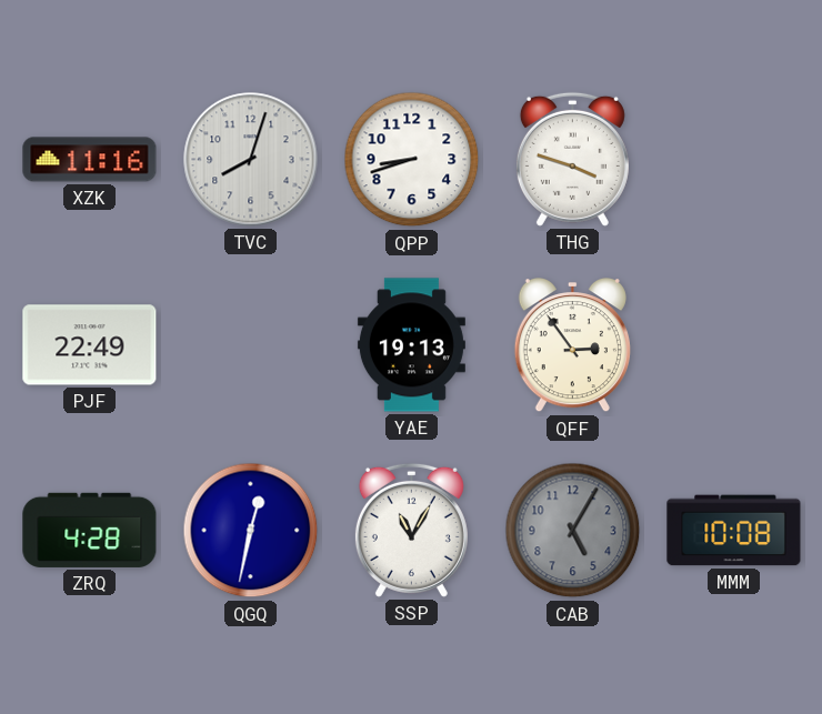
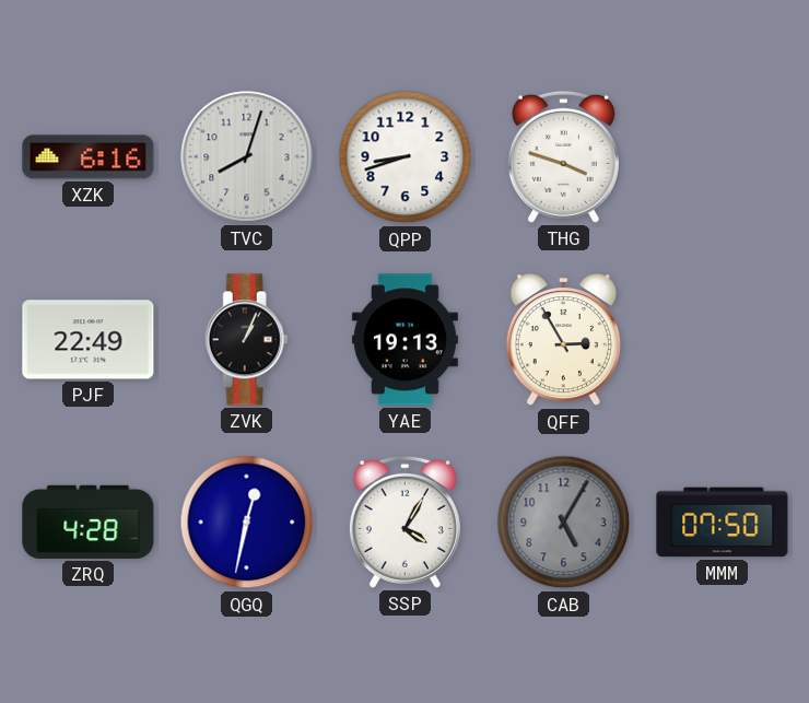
XZK: 11:16 -> 6:16 (89, 157)
ZVK: none -> 1:04 (246, 340)
QFF: 2:54 -> 2:55 (563, 341)
SSP: 11:05 -> 4:05 (404, 522)
MMM: 10:08 -> 07:50 (723, 523)
